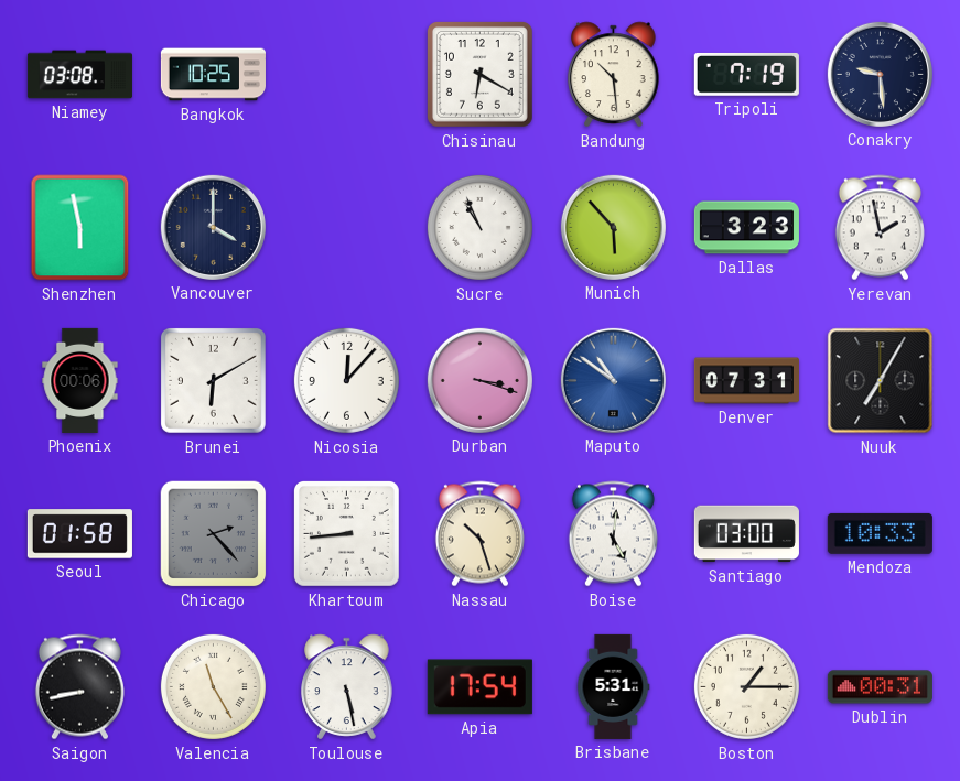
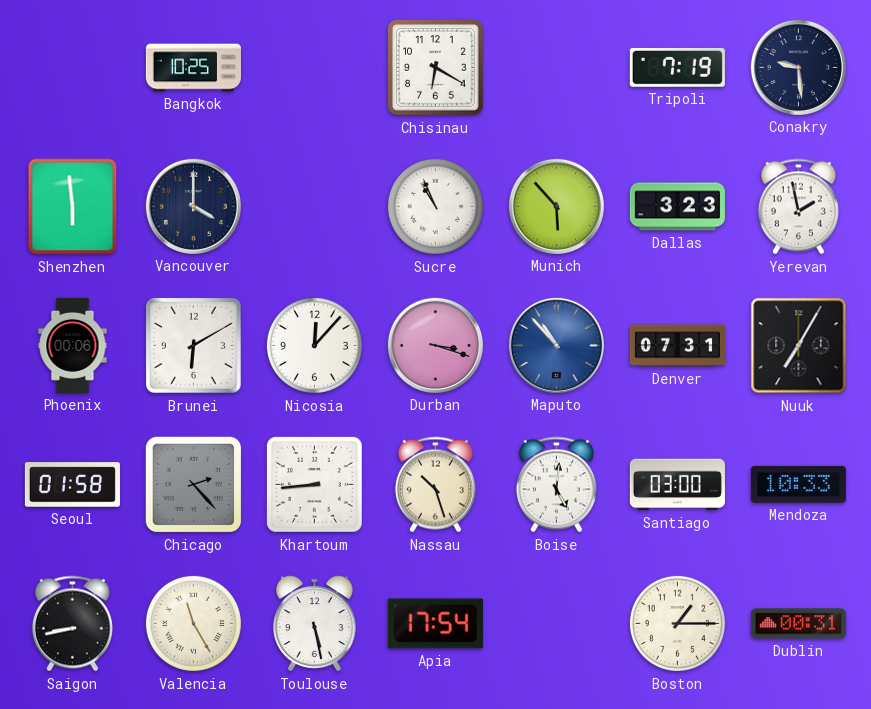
Niamey: 03:08 -> none (79, 75)
Bandung: 10:29 -> none (614, 75)
Shenzhen: 5:58 -> 5:59 (73, 207)
Maputo: 10:51 -> 10:53 (556, 345)
Brisbane: 5:31 -> none (613, 686)
